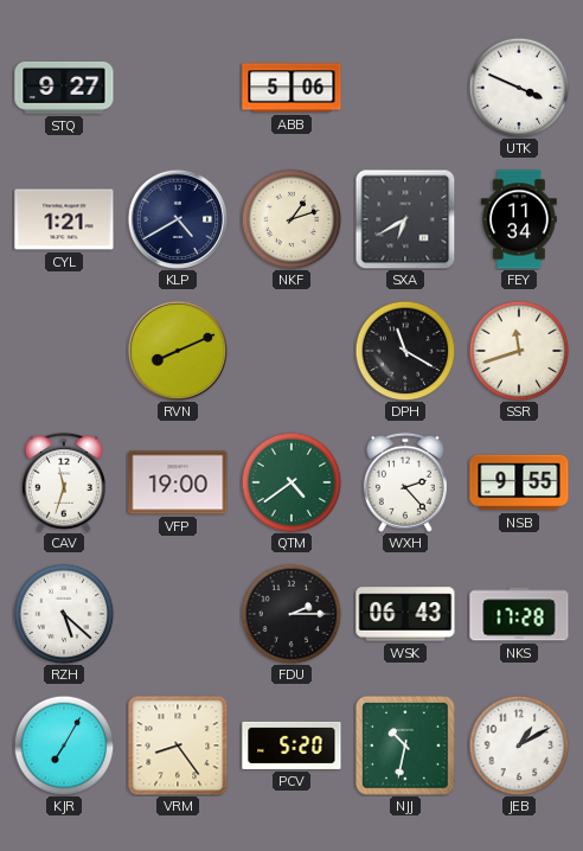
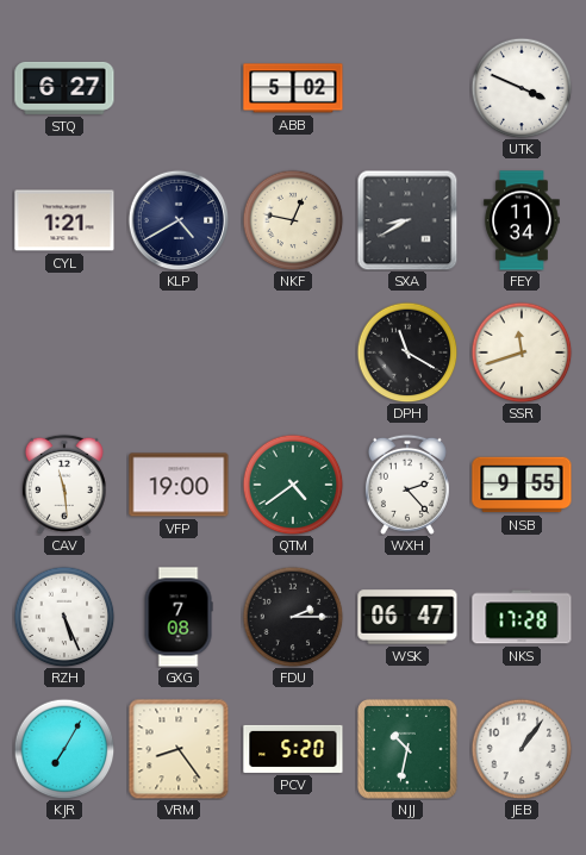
STQ: 9:27 -> 6:27 (64, 88)
ABB: 5:06 -> 5:02 (293, 88)
NKF: 1:12 -> 12:47 (293, 220)
SXA: 6:40 -> 8:40 (407, 220)
RVN: 8:11 -> none (178, 351)
CAV: 11:33 -> 11:29 (64, 485)
RZH: 5:22 -> 5:26 (64, 617)
GXG: none -> 7:08 (179, 617)
WSK: 06:43 -> 06:47 (407, 617)
JEB: 1:10 -> 1:06 (522, 749)
